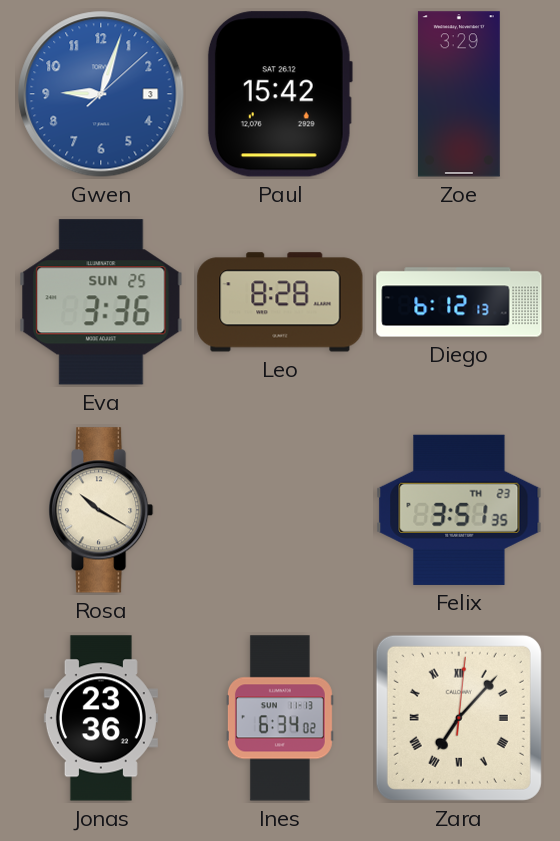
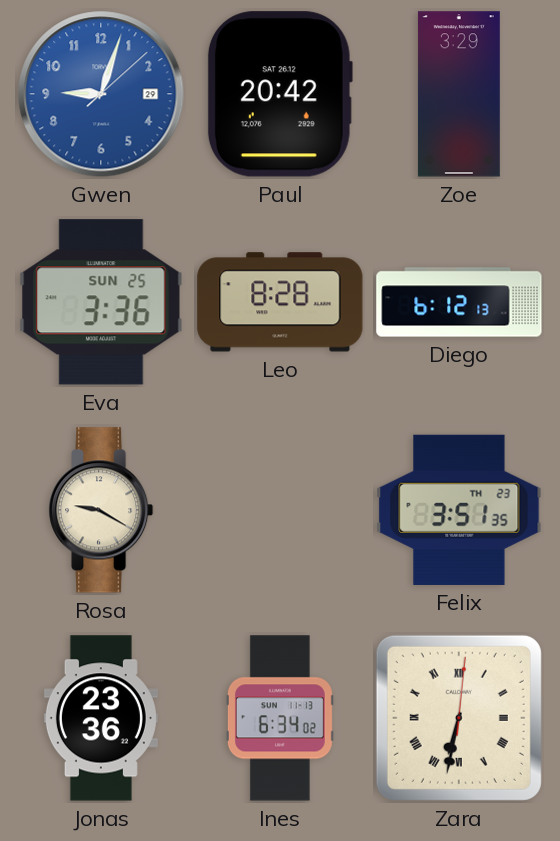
Gwen date: 3 -> 29 (101, 94)
Paul: 15:42 -> 20:42 (280, 94)
Rosa: 10:20 -> 9:20 (102, 510)
Zara: 7:07 -> 6:32 (459, 718)
